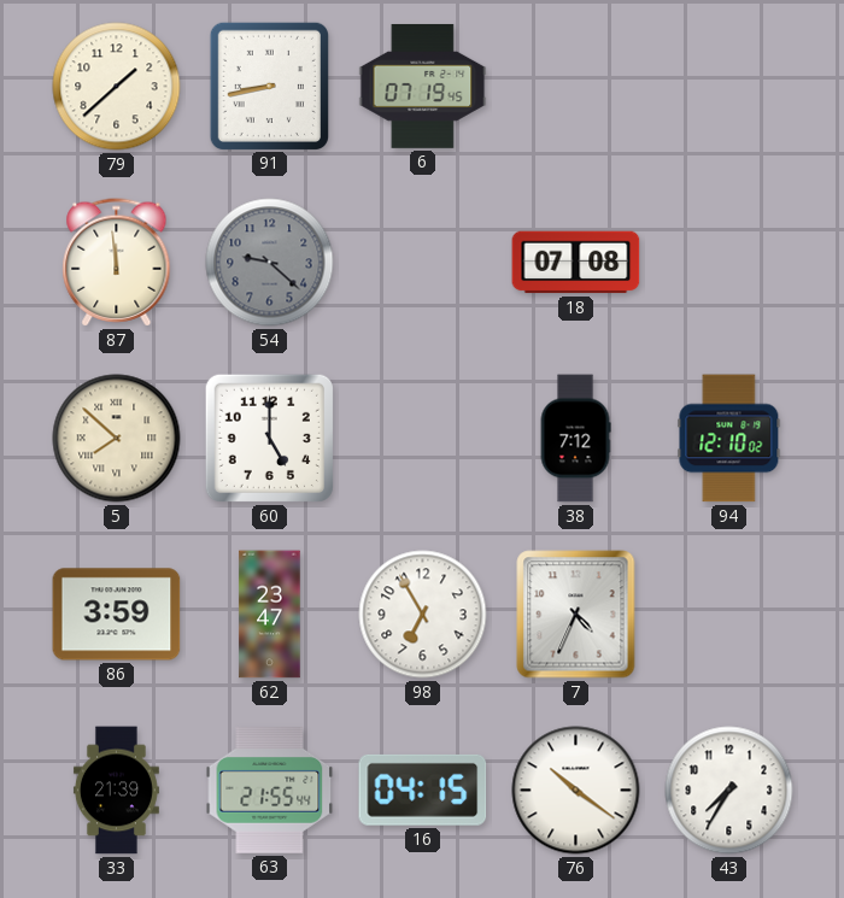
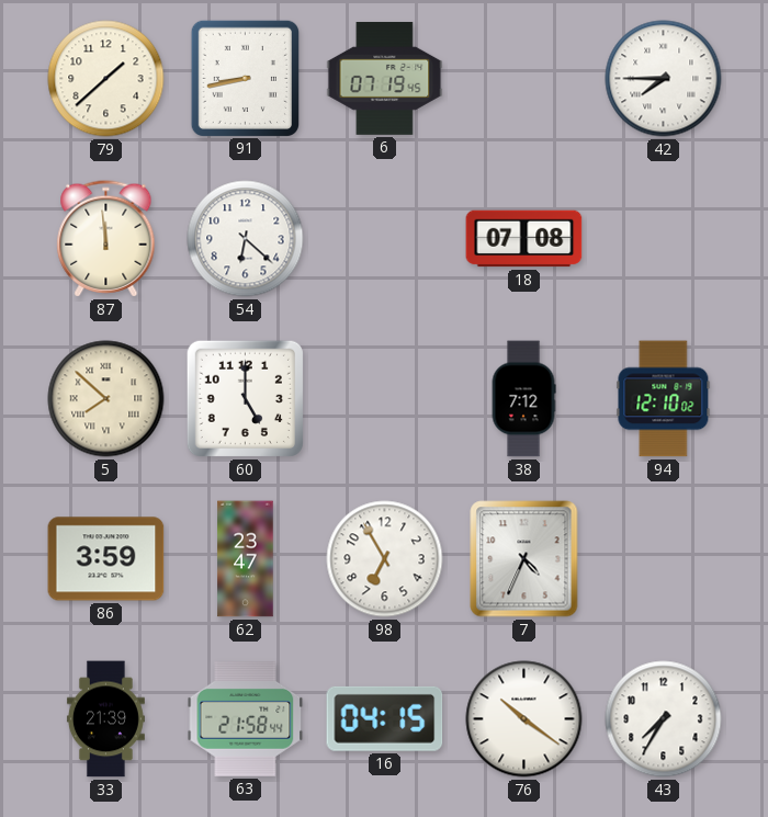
42: none -> 7:45 (664, 79)
54: 9:22 -> 6:22 (246, 239)
54 dial: grey -> white (246, 239)
63: 21:55 -> 21:58 (246, 719)
